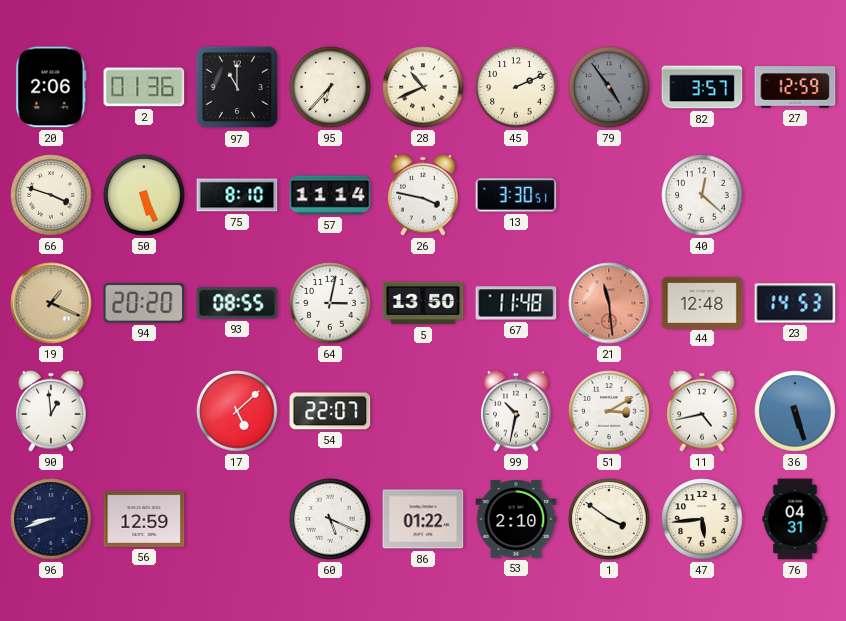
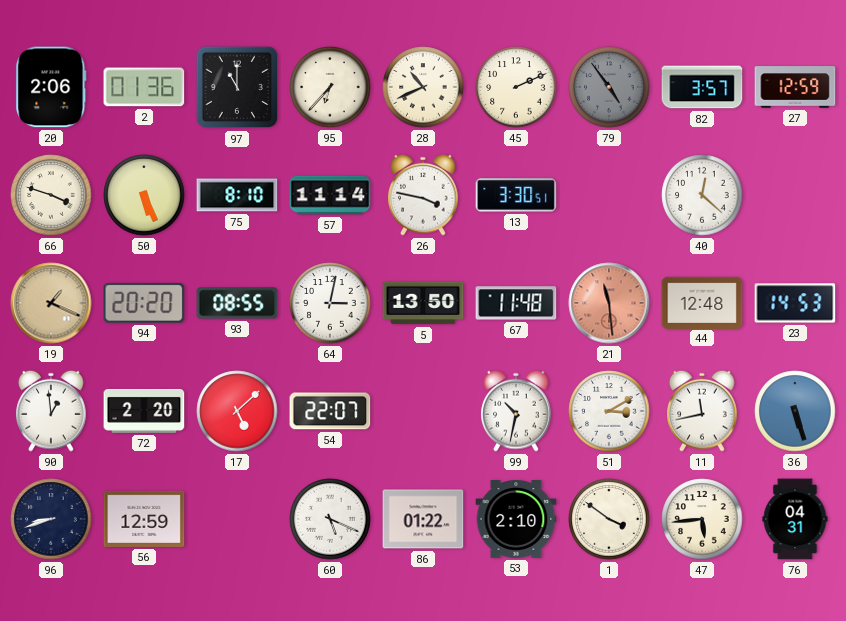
72: none -> 2:20 (144, 411)
11: 4:43 -> 11:43 (702, 411)
